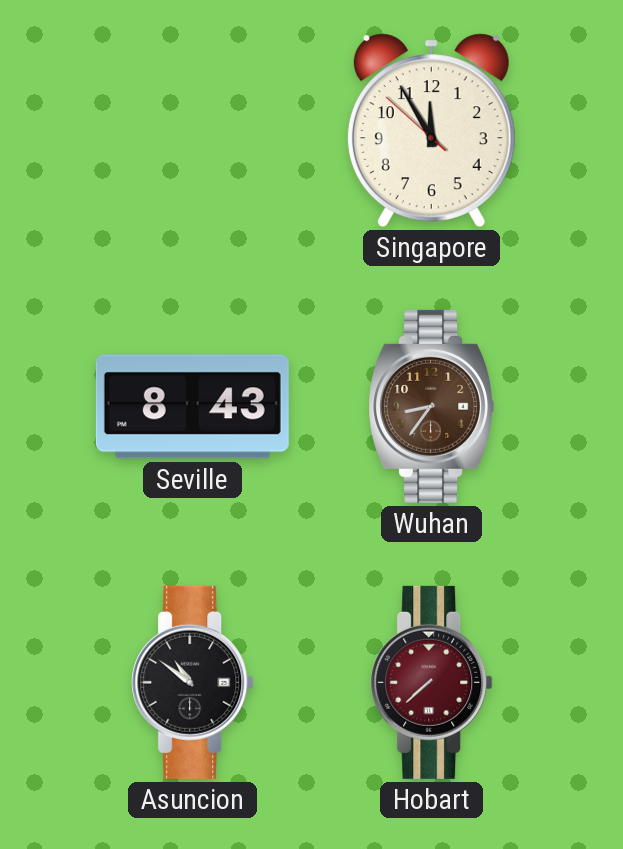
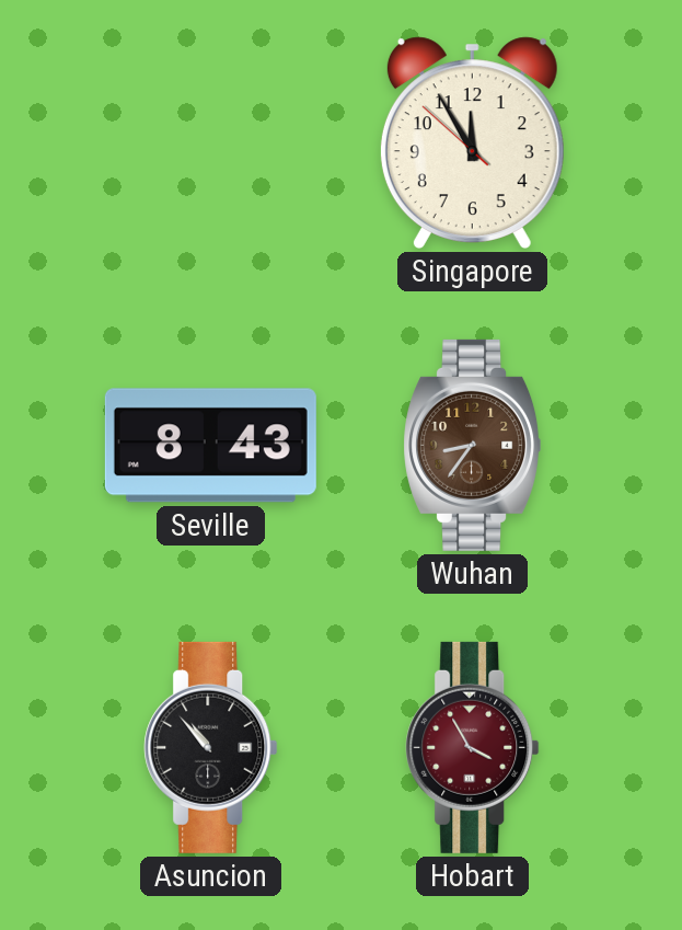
Asuncion: 10:51 -> 10:53 (211, 747)
Hobart: 7:38 -> 3:55 (473, 747)
